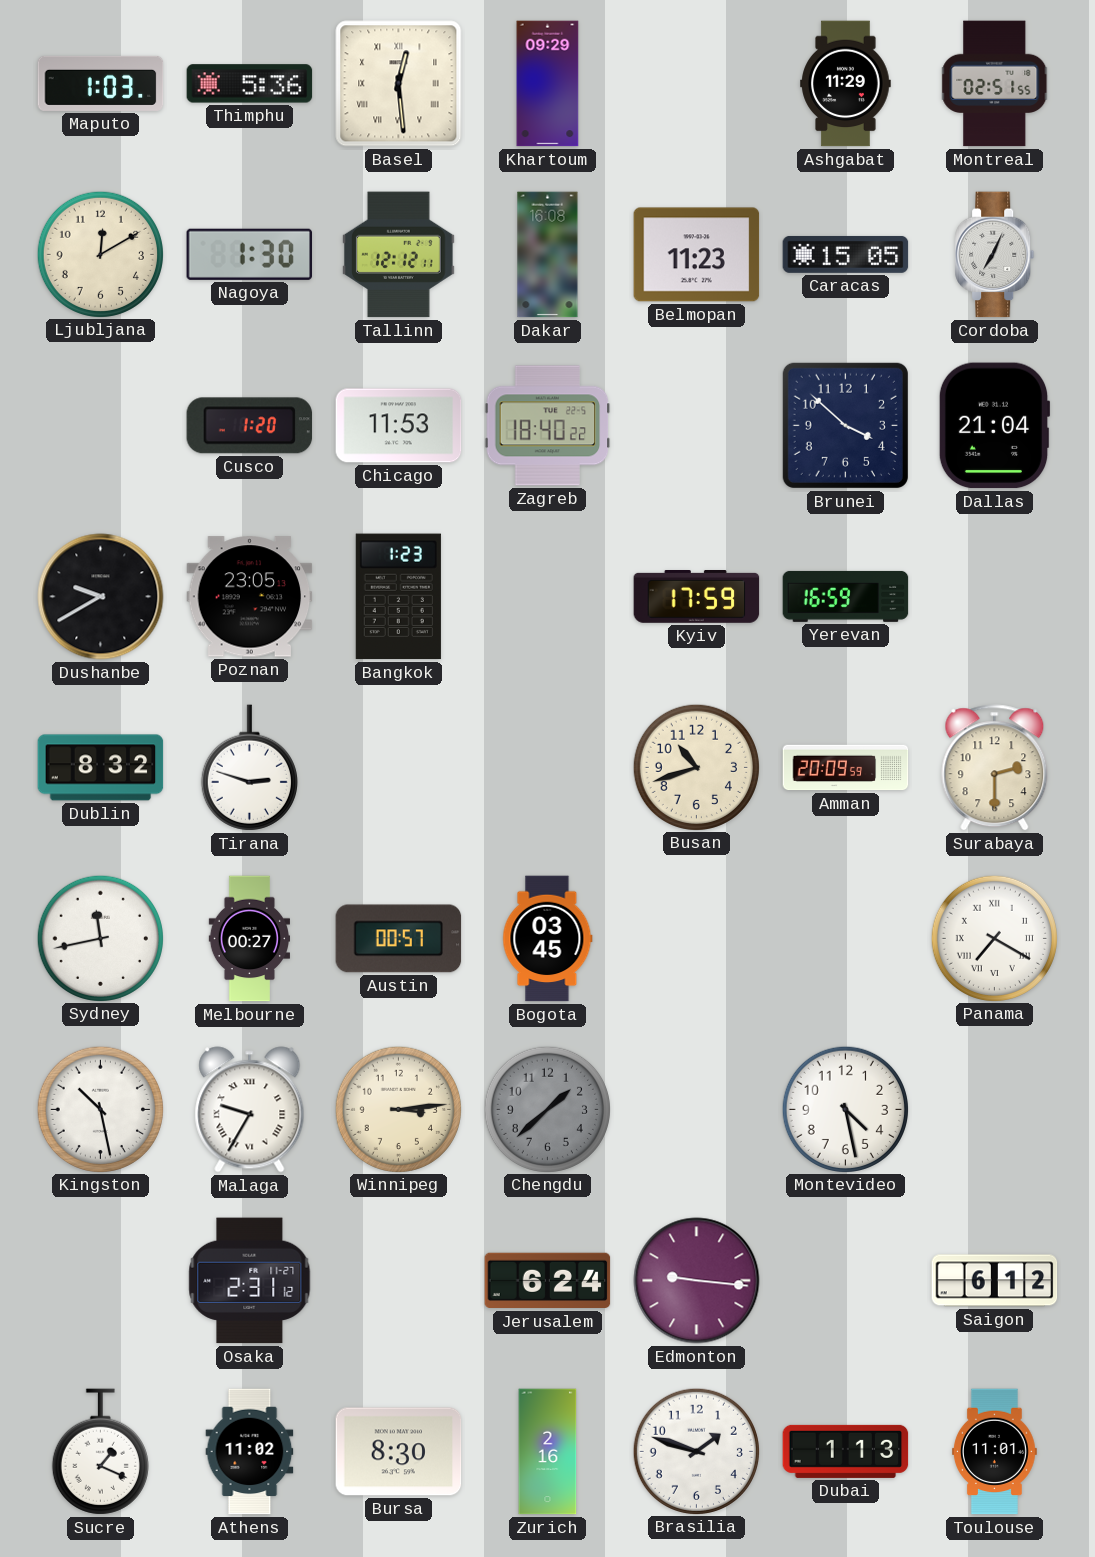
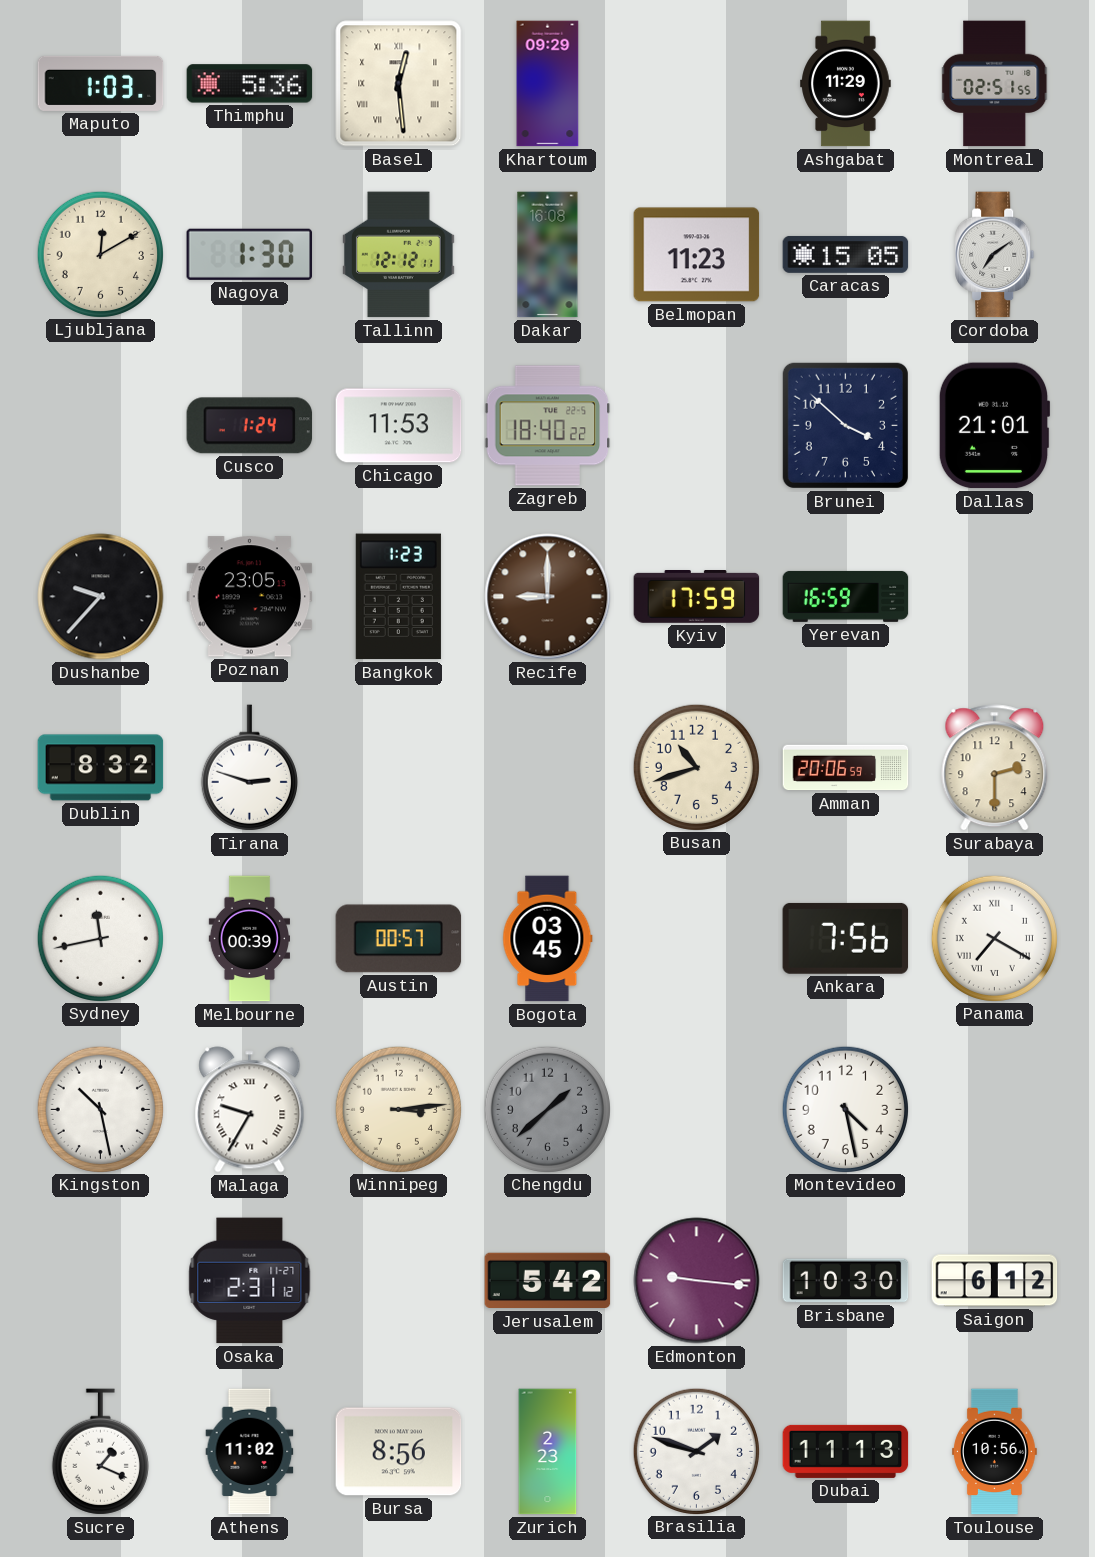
Cordoba: 7:04 -> 7:09 (995, 255)
Cusco: 1:20 -> 1:24 (250, 426)
Dallas: 21:04 -> 21:01 (994, 426)
Dushanbe: 9:40 -> 9:37 (101, 597)
Recife: none -> 9:00 (548, 597)
Amman: 20:09 -> 20:06 (846, 768)
Melbourne: 00:27 -> 00:39 (249, 939)
Ankara: none -> 7:56 (846, 938)
Jerusalem: 6:24 -> 5:42 (548, 1281)
Brisbane: none -> 10:30 (846, 1281)
Bursa: 8:30 -> 8:56 (399, 1452)
Zurich: 2:16 -> 2:23 (548, 1452)
Dubai: 1:13 -> 11:13 (846, 1451)
Toulouse: 11:01 -> 10:56 (994, 1452)
